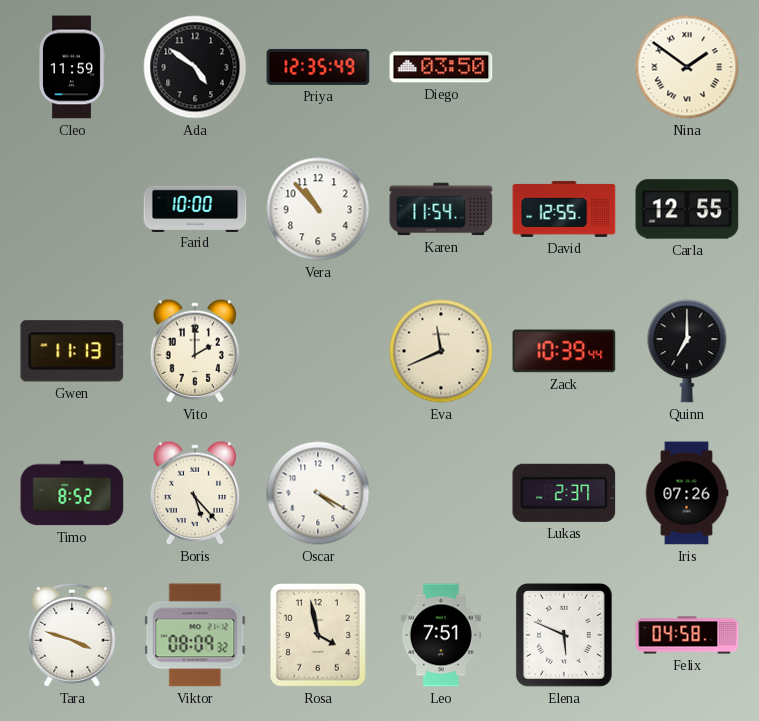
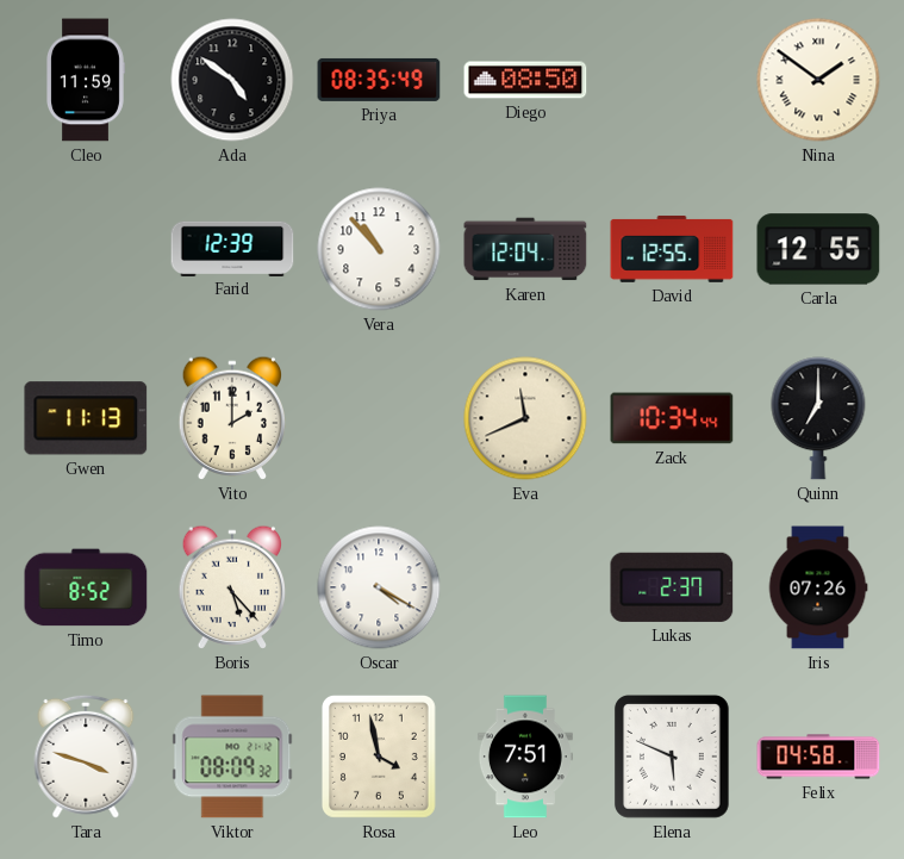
Priya: 12:35 -> 08:35 (379, 80)
Diego: 03:50 -> 08:50 (525, 80)
Farid: 10:00 -> 12:39 (232, 248)
Karen: 11:54 -> 12:04 (525, 249)
Zack: 10:39 -> 10:34 (672, 418)
